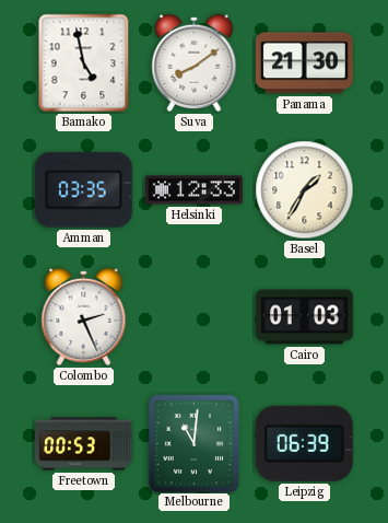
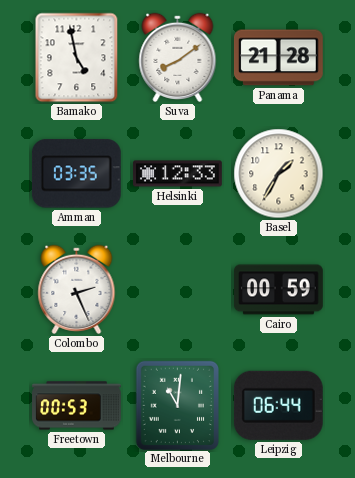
Panama: 21:30 -> 21:28 (279, 58)
Cairo: 01:03 -> 00:59 (279, 290)
Leipzig: 06:39 -> 06:44 (278, 405)
